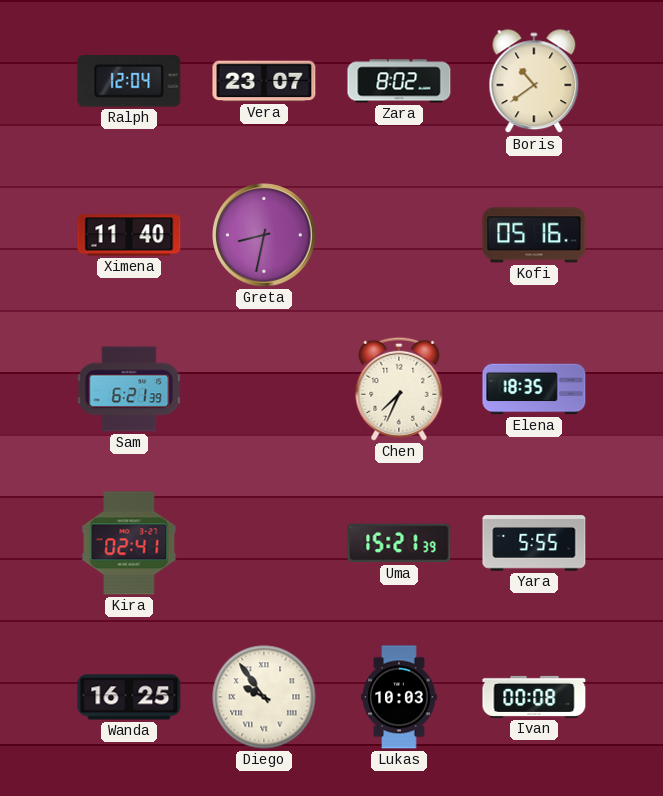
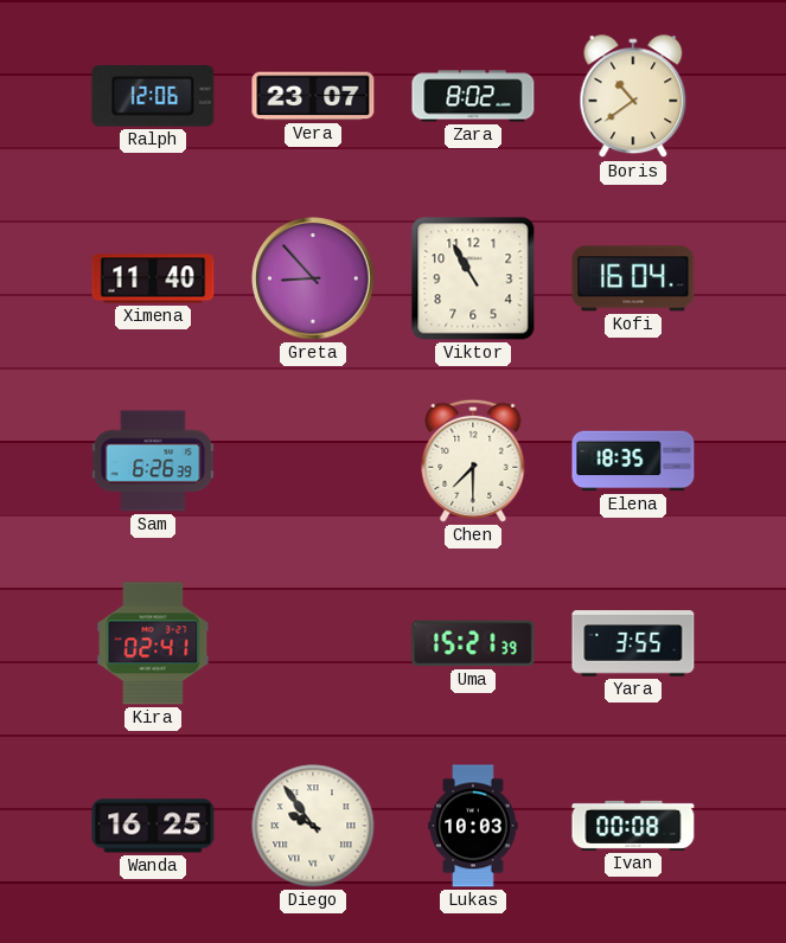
Ralph: 12:04 -> 12:06 (153, 96)
Greta: 8:32 -> 8:53 (313, 278)
Viktor: none -> 10:55 (473, 278)
Kofi: 05:16 -> 16:04 (633, 278)
Sam: 6:21 -> 6:26 (153, 461)
Chen: 7:34 -> 7:30 (473, 461)
Yara: 5:55 -> 3:55 (633, 643)
